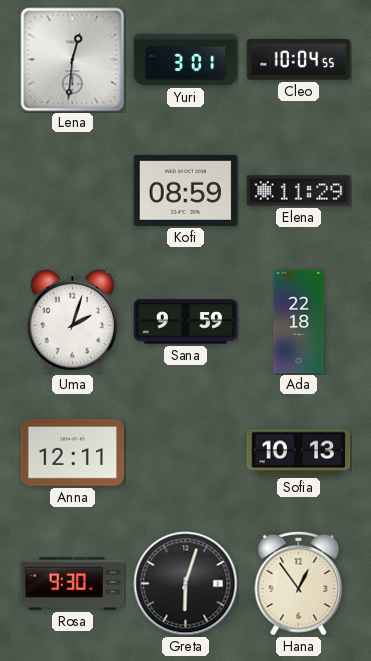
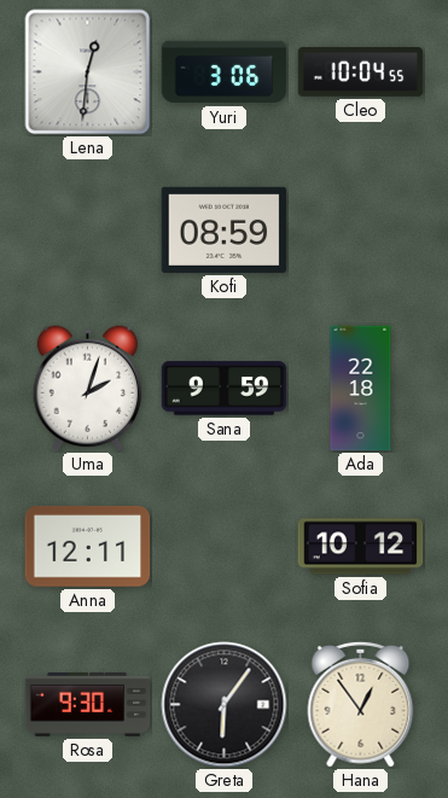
Yuri: 3:01 -> 3:06 (225, 72)
Elena: 11:29 -> none (299, 191)
Sofia: 10:13 -> 10:12 (361, 547)
Greta: 6:03 -> 6:06 (225, 705)
